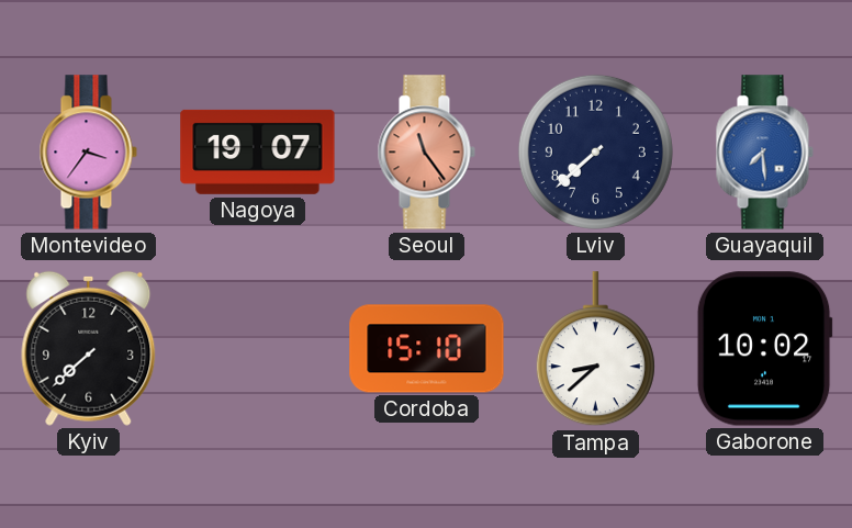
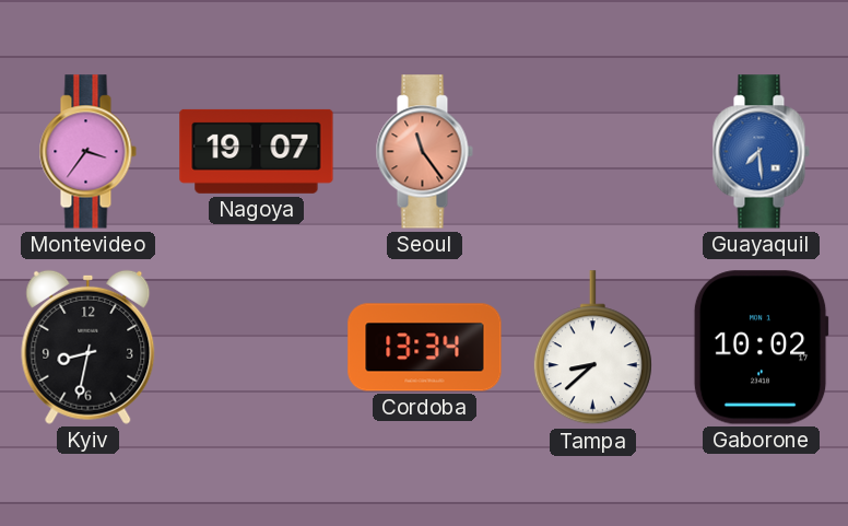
Lviv: 7:38 -> none (595, 151)
Kyiv: 7:38 -> 8:32 (89, 347)
Cordoba: 15:10 -> 13:34 (425, 348)
